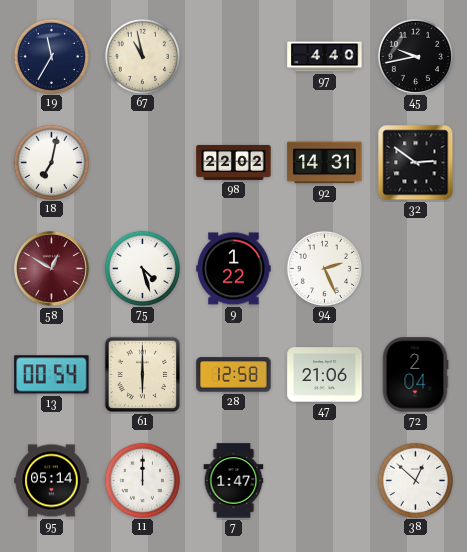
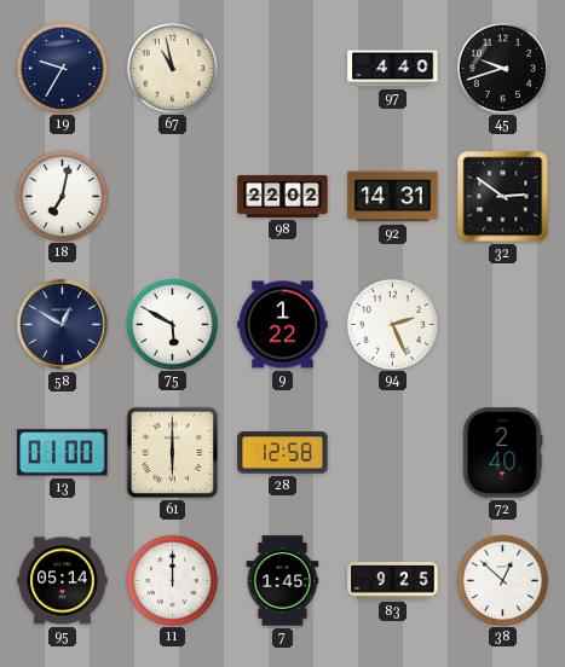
19: 11:35 -> 9:35 (62, 68)
45: 9:43 -> 9:42 (502, 68)
58 dial: burgundy -> navy (63, 325)
75: 4:27 -> 5:50 (172, 324)
13: 00:54 -> 01:00 (63, 453)
47: 21:06 -> none (325, 375)
72: 2:04 -> 2:40 (502, 453)
7: 1:47 -> 1:45 (283, 581)
83: none -> 9:25 (393, 581)
